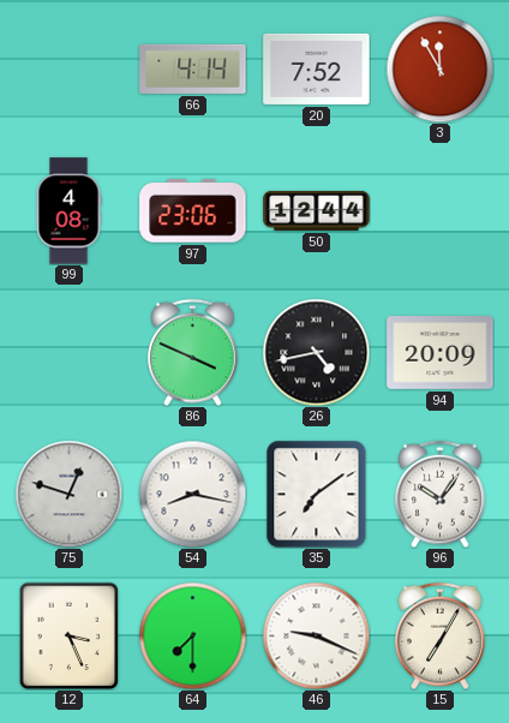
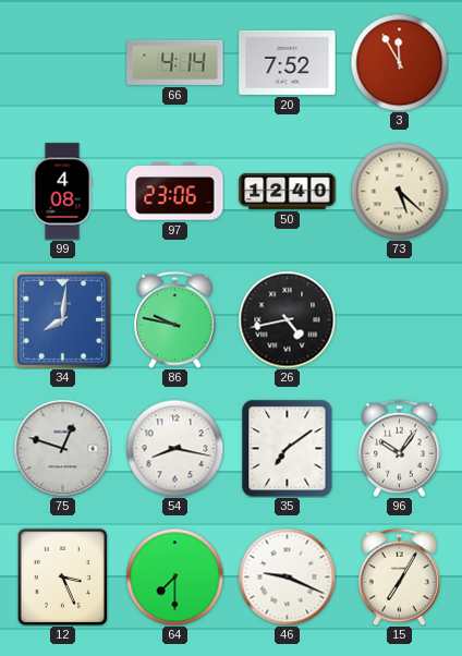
50: 12:44 -> 12:40 (288, 191)
73: none -> 5:22 (399, 191)
34: none -> 8:01 (62, 319)
86: 3:49 -> 9:47 (175, 319)
94: 20:09 -> none (441, 353)
